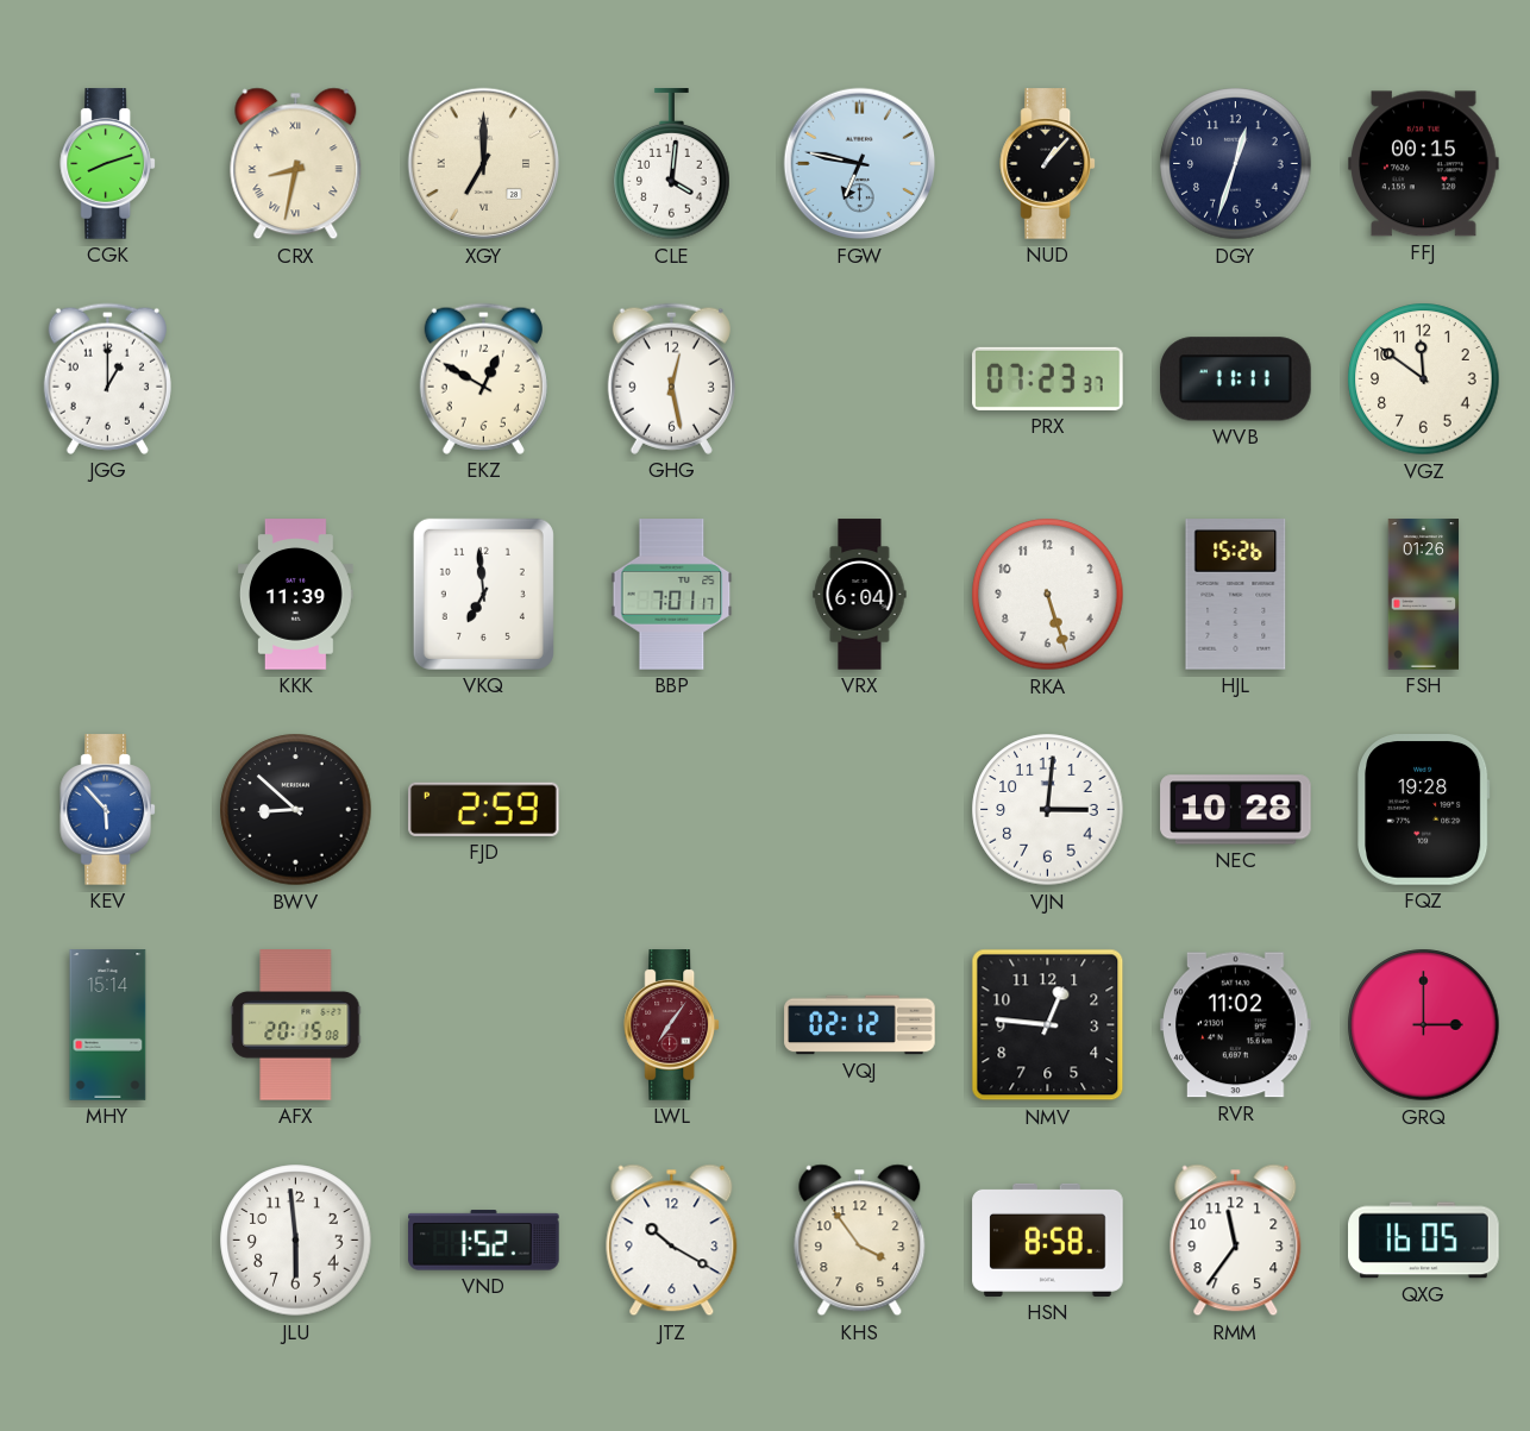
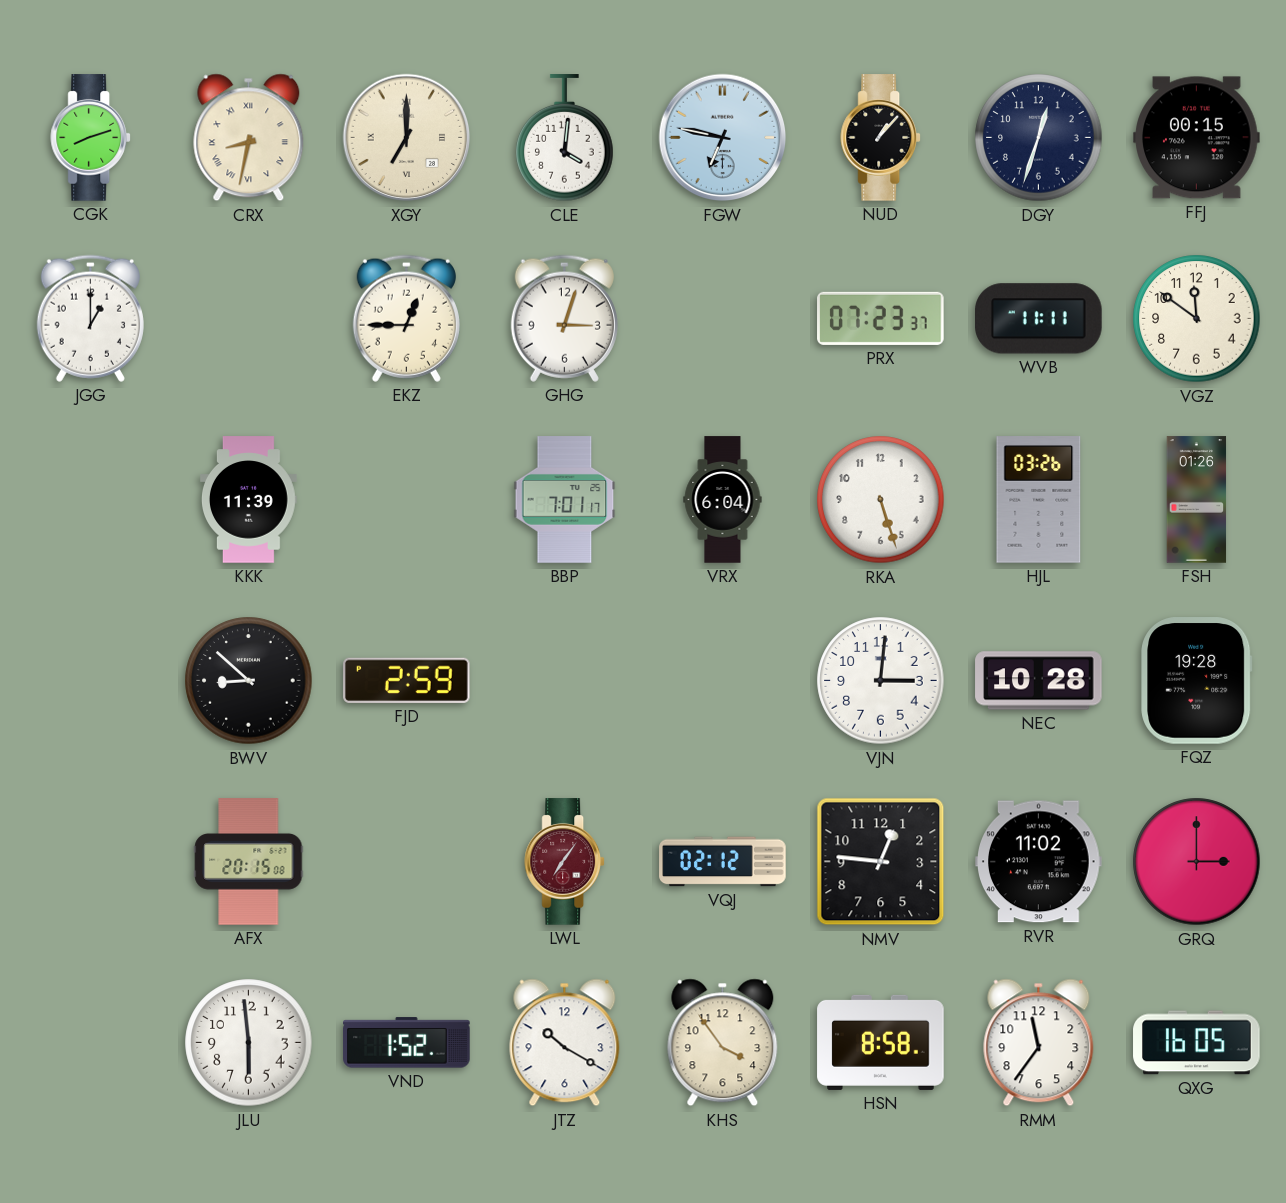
EKZ: 12:50 -> 12:45 (406, 318)
GHG: 12:28 -> 3:03 (564, 318)
VKQ: 6:59 -> none (483, 594)
HJL: 15:26 -> 03:26 (1039, 500)
KEV: 5:53 -> none (108, 810)
MHY: 15:14 -> none (108, 1025)
